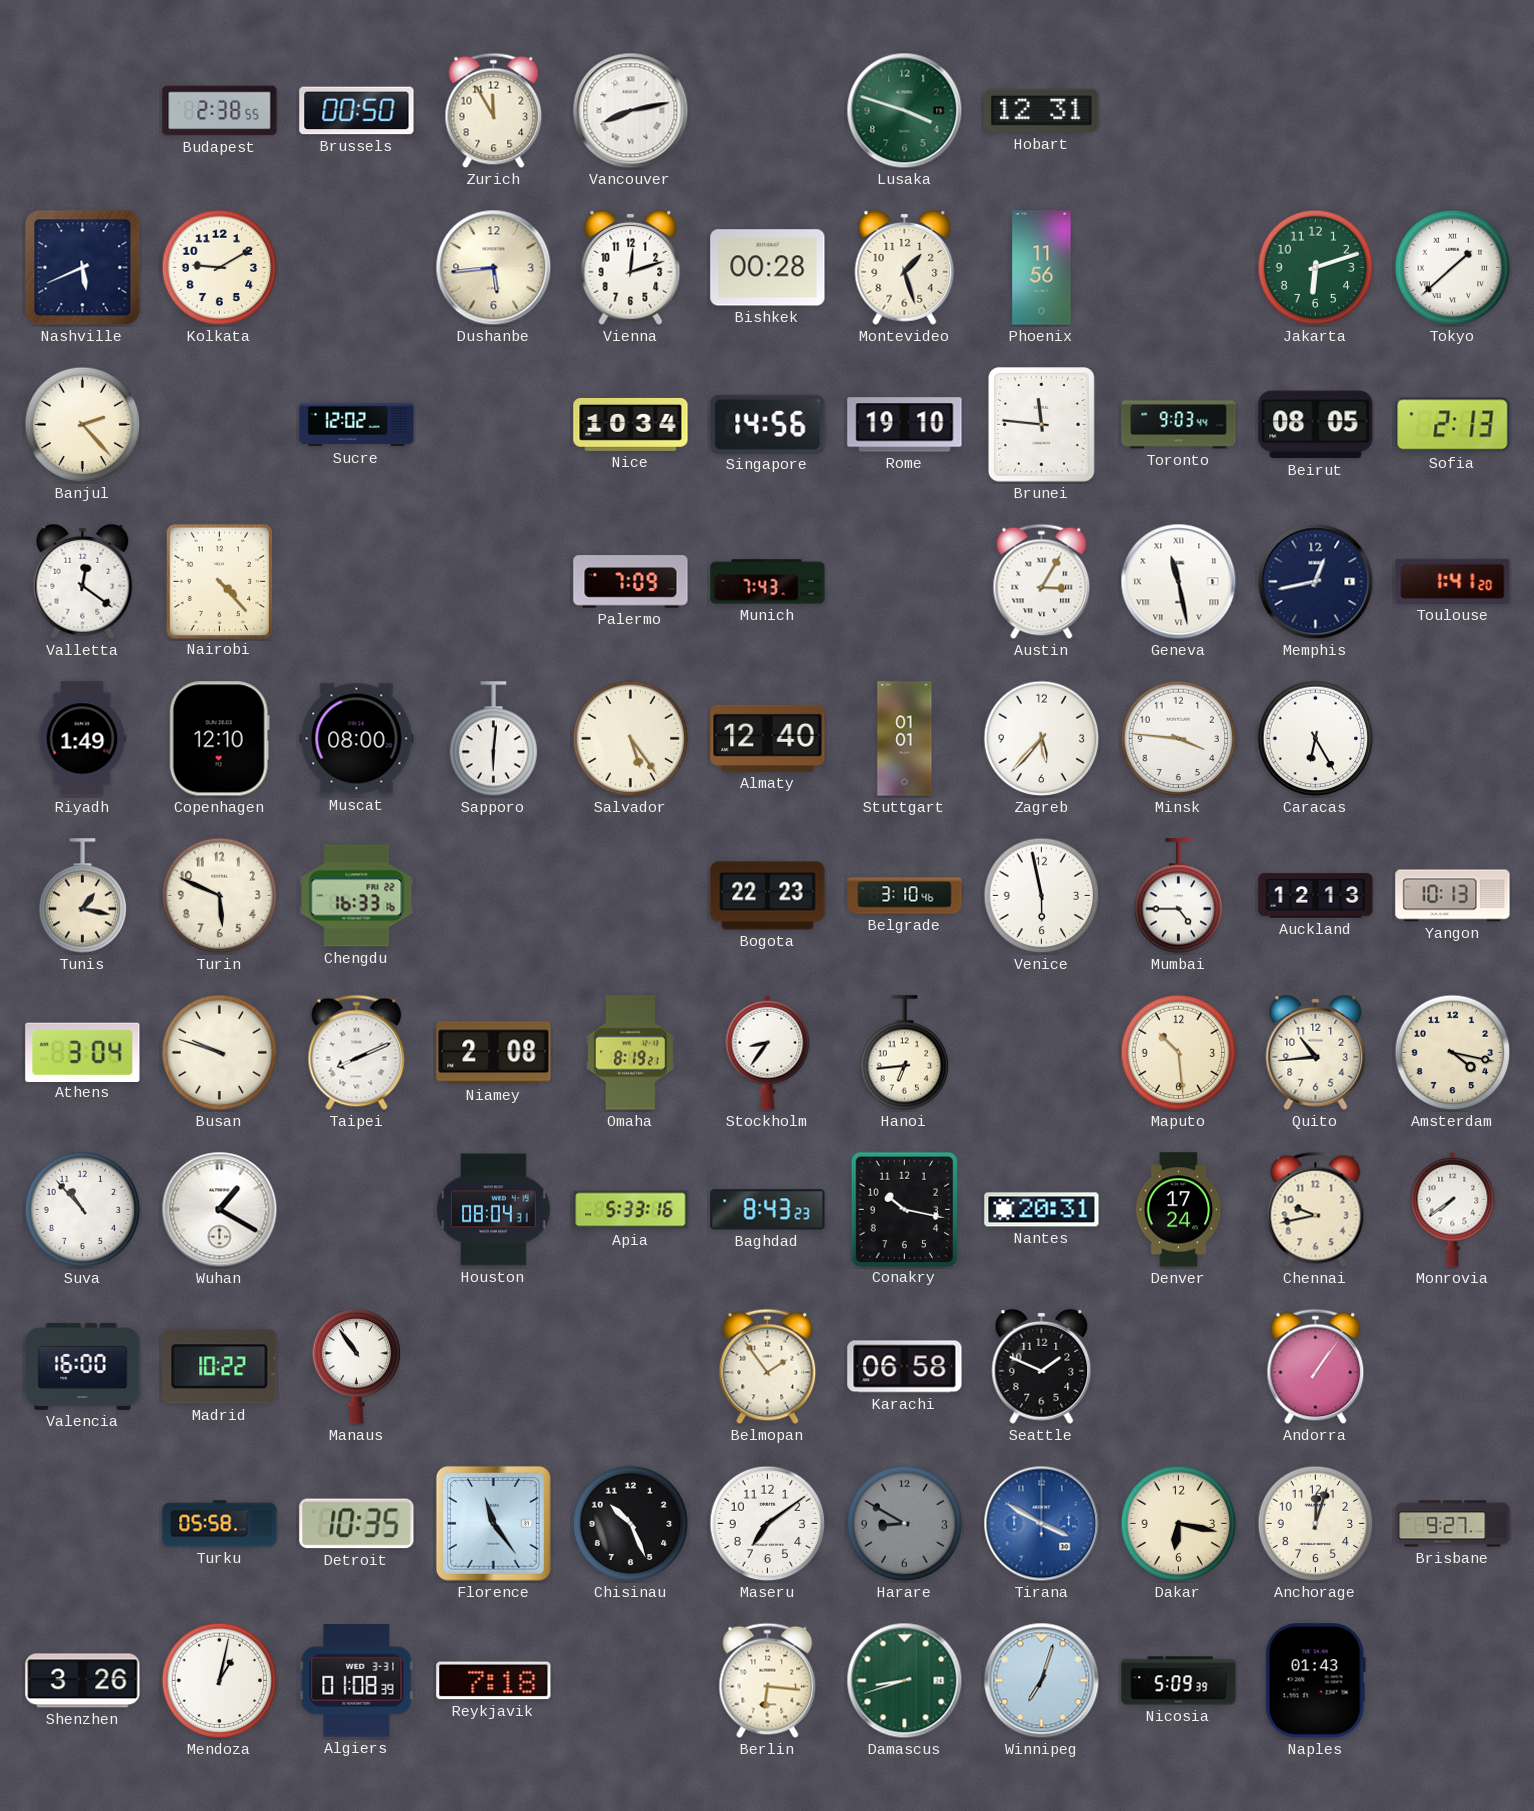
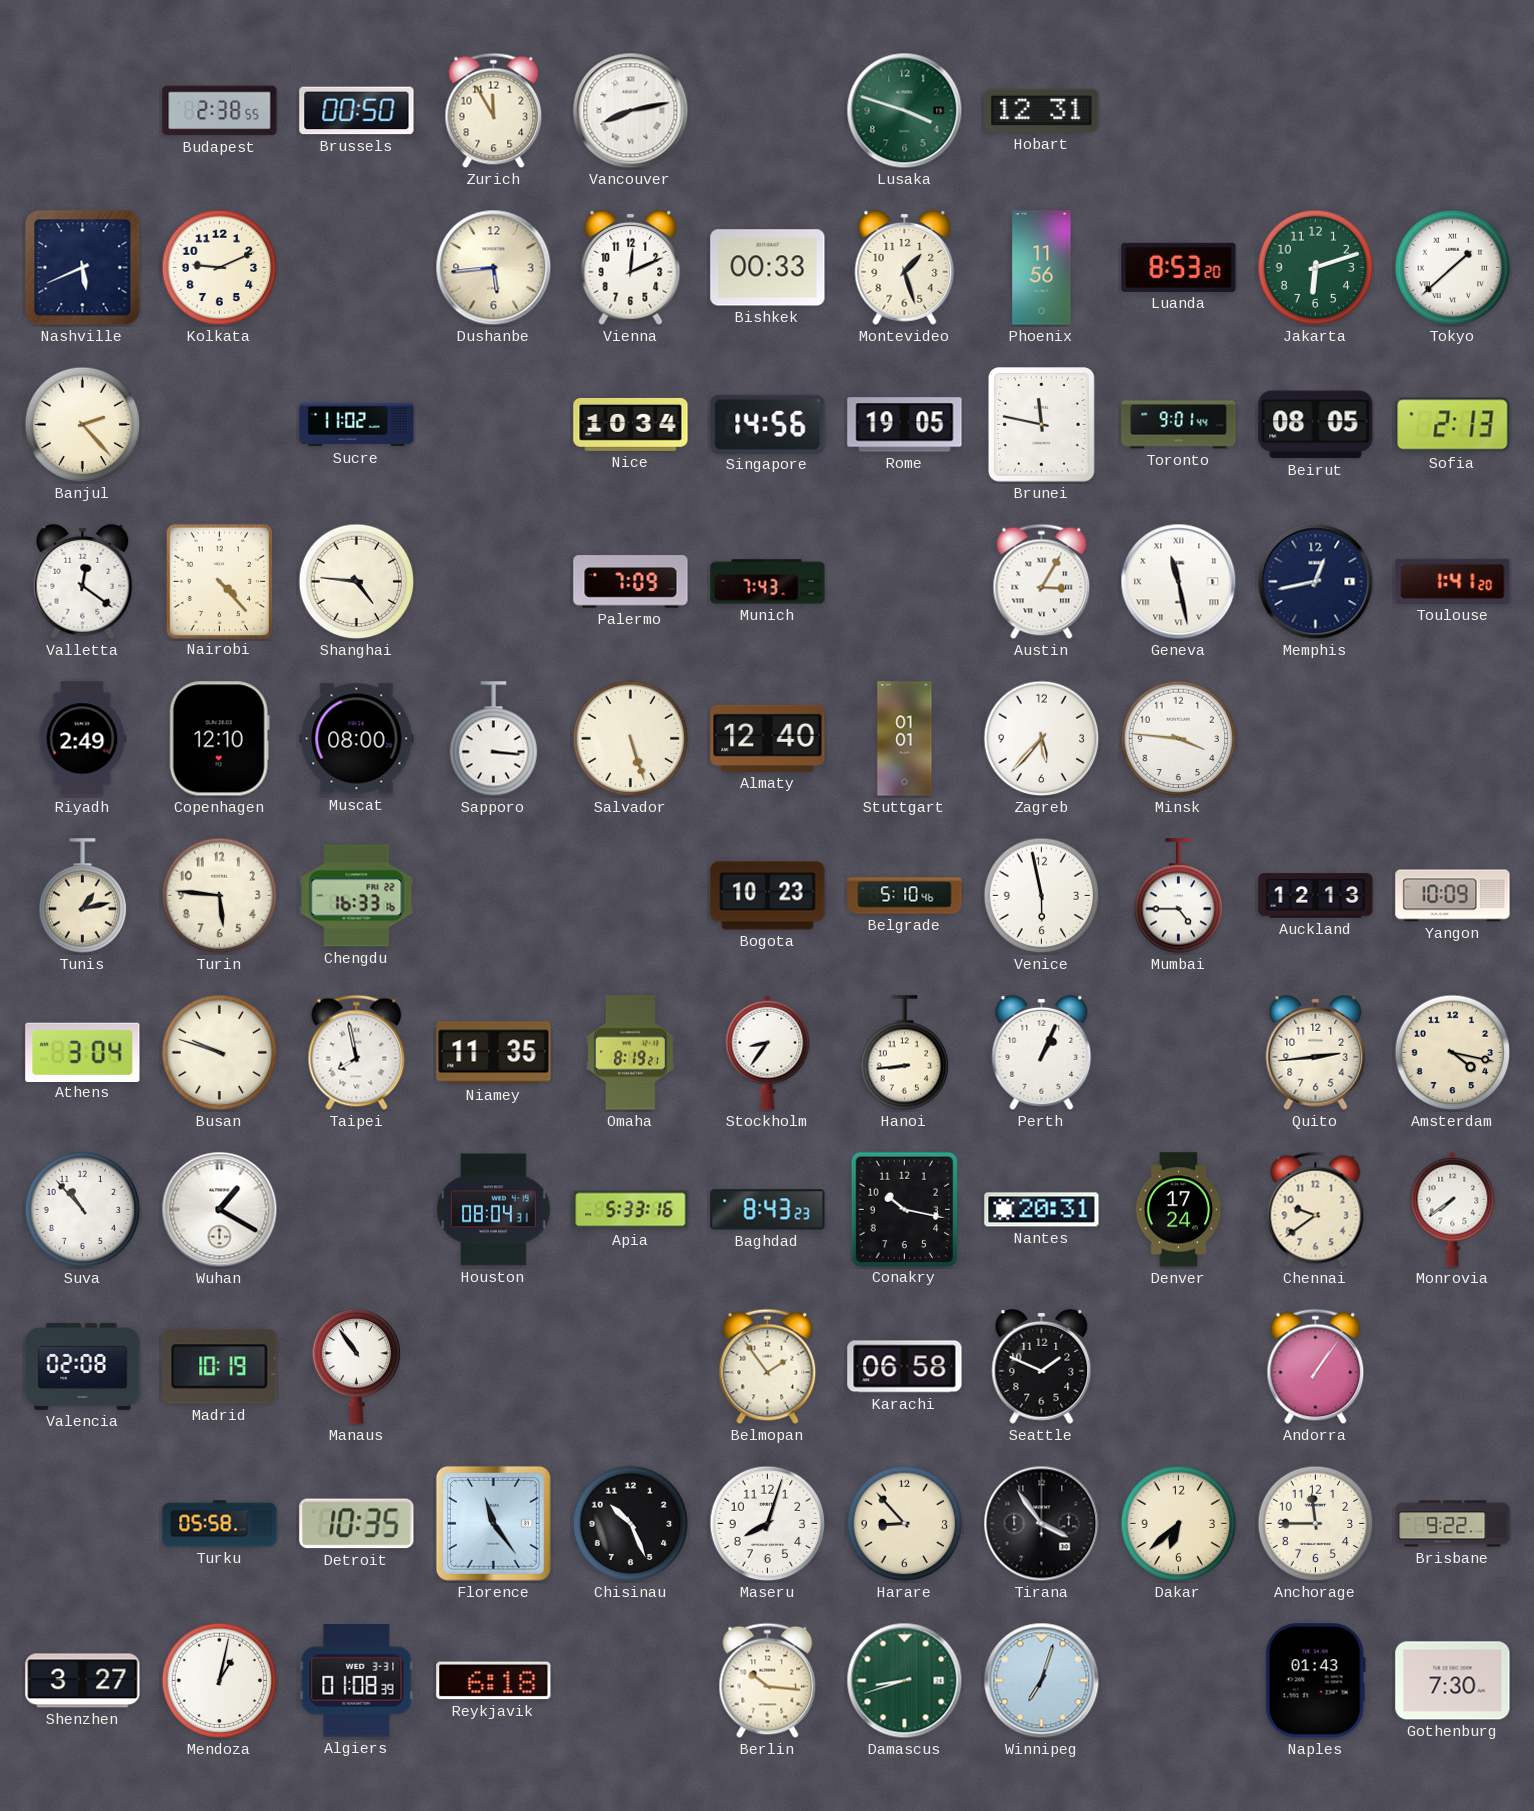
Kolkata: 9:10 -> 9:11 (220, 268)
Vienna: 12:12 -> 12:11 (631, 267)
Bishkek: 00:28 -> 00:33 (768, 268)
Luanda: none -> 8:53 (1179, 267)
Sucre: 12:02 -> 11:02 (357, 425)
Rome: 19:10 -> 19:05 (905, 425)
Brunei: 11:46 -> 11:47 (1042, 425)
Toronto: 9:03 -> 9:01 (1179, 425)
Shanghai: none -> 4:46 (357, 582)
Riyadh: 1:49 -> 2:49 (82, 739)
Sapporo: 6:01 -> 3:16 (494, 739)
Salvador: 5:24 -> 5:27 (631, 739)
Caracas: 6:25 -> none (1316, 739)
Tunis: 1:17 -> 1:13 (83, 896)
Turin: 5:49 -> 5:46 (220, 896)
Bogota: 22:23 -> 10:23 (768, 896)
Belgrade: 3:10 -> 5:10 (905, 896)
Yangon: 10:13 -> 10:09 (1453, 896)
Taipei: 8:11 -> 7:58 (357, 1053)
Niamey: 2:08 -> 11:35 (494, 1053)
Hanoi: 6:44 -> 8:44 (905, 1053)
Perth: none -> 1:04 (1042, 1052)
Maputo: 10:29 -> none (1179, 1053)
Quito: 10:44 -> 2:44 (1316, 1052)
Chennai: 9:43 -> 9:39 (1316, 1210)
Valencia: 16:00 -> 02:08 (83, 1366)
Madrid: 10:22 -> 10:19 (220, 1367)
Maseru: 7:09 -> 8:03 (768, 1524)
Harare: 8:50 -> 8:53 (905, 1524)
Harare dial: grey -> cream (905, 1524)
Tirana: 3:50 -> 3:54 (1042, 1524)
Tirana dial: blue -> black (1042, 1524)
Dakar: 6:17 -> 6:38 (1179, 1524)
Anchorage: 12:03 -> 11:45 (1316, 1524)
Brisbane: 9:27 -> 9:22 (1453, 1524)
Shenzhen: 3:26 -> 3:27 (83, 1681)
Reykjavik: 7:18 -> 6:18 (494, 1681)
Berlin: 6:16 -> 10:16 (768, 1681)
Nicosia: 5:09 -> none (1179, 1681)
Gothenburg: none -> 7:30 (1453, 1681)
